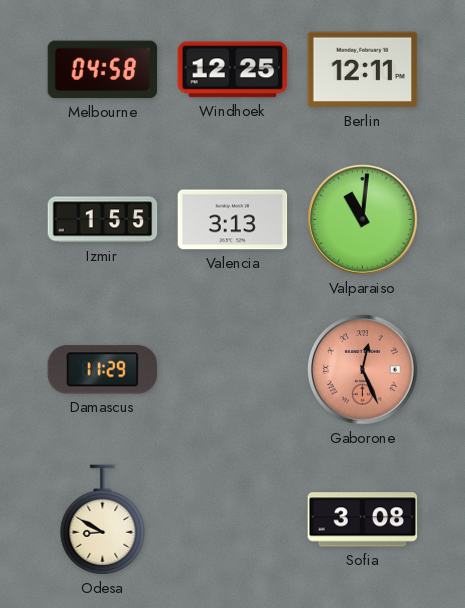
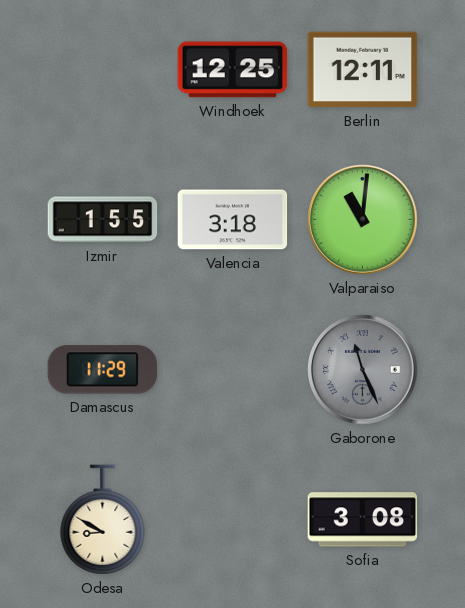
Melbourne: 04:58 -> none (103, 70)
Valencia: 3:13 -> 3:18 (233, 220)
Gaborone: 12:26 -> 11:26 (363, 370)
Gaborone dial: salmon -> grey (363, 370)
